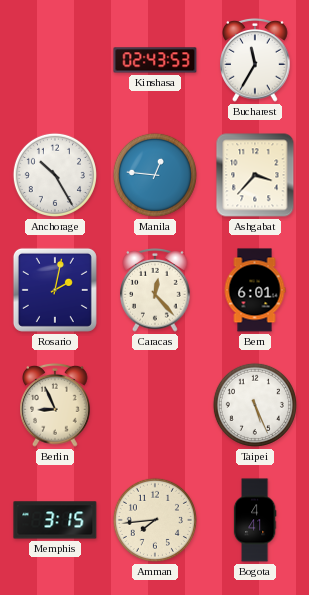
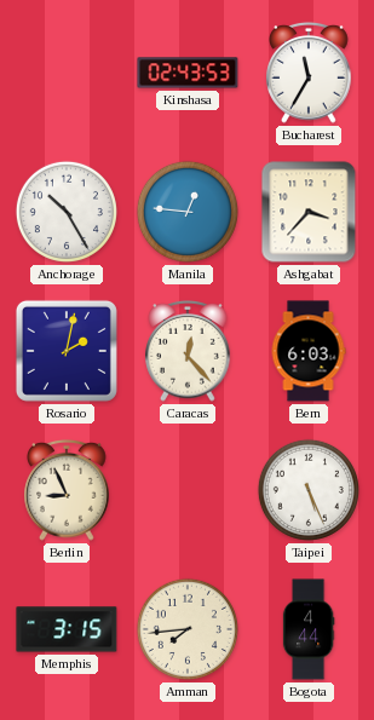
Bern: 6:01 -> 6:03 (309, 351)
Bogota: 4:41 -> 4:44 (309, 629)
